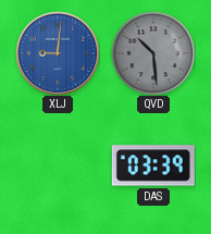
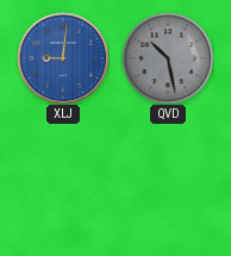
QVD: 10:29 -> 10:28 (168, 58)
DAS: 03:39 -> none (153, 165)
